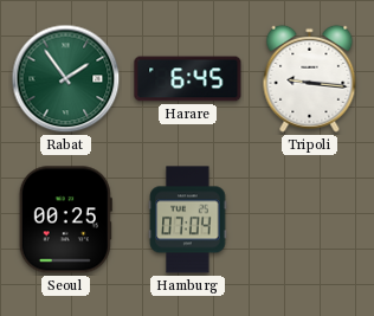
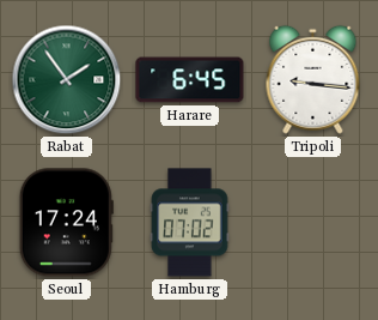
Seoul: 00:25 -> 17:24 (66, 223)
Hamburg: 07:04 -> 07:02 (190, 223)
